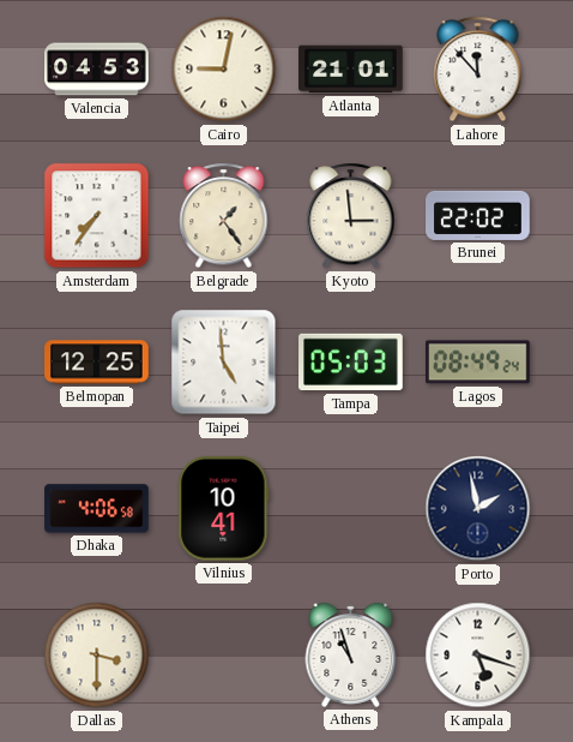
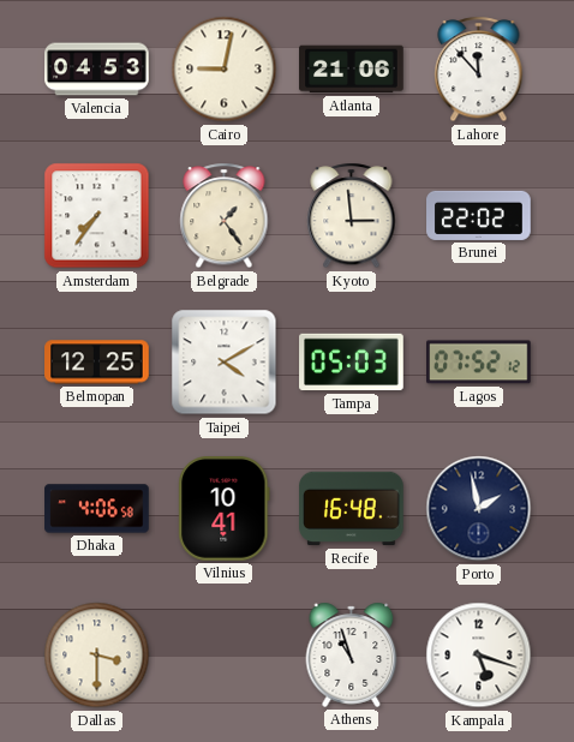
Atlanta: 21:01 -> 21:06 (352, 70)
Taipei: 4:59 -> 4:10 (225, 363)
Lagos: 08:49 -> 07:52 (479, 363)
Recife: none -> 16:48 (352, 509)
